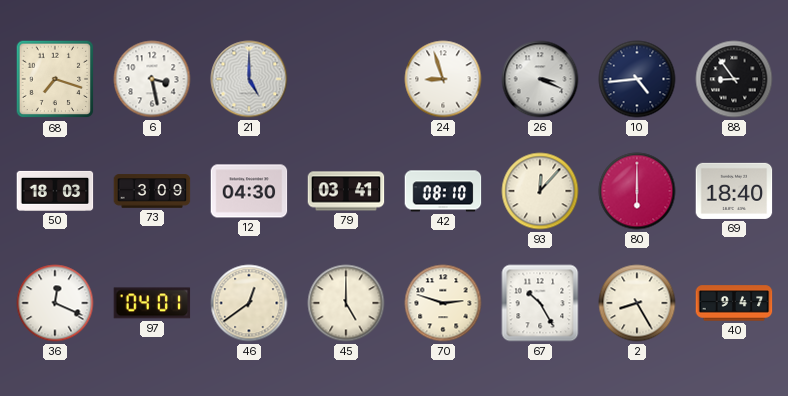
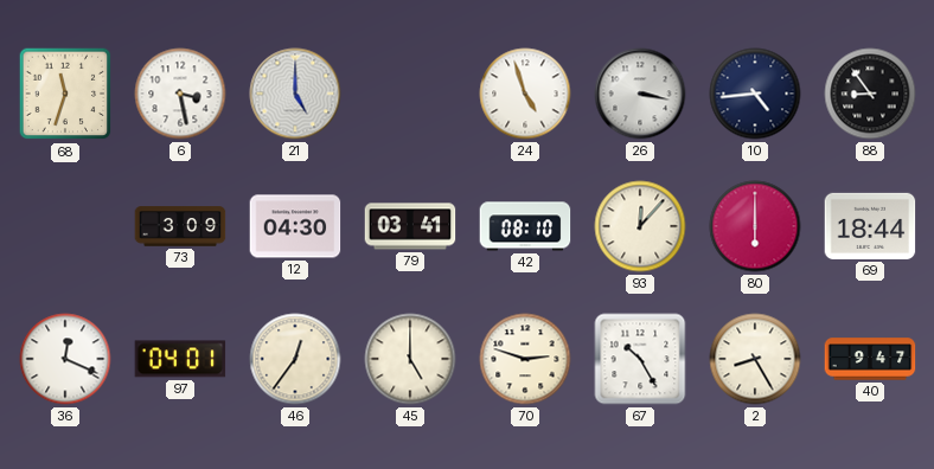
68: 7:18 -> 11:33 (65, 94)
24: 8:57 -> 4:57 (525, 94)
26: 3:19 -> 3:17 (640, 94)
50: 18:03 -> none (55, 191)
69: 18:40 -> 18:44 (870, 226)
46: 12:39 -> 12:36 (295, 359)
